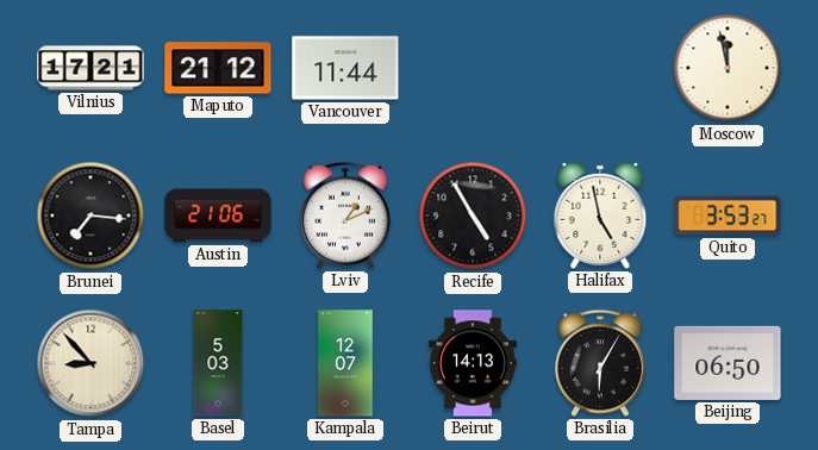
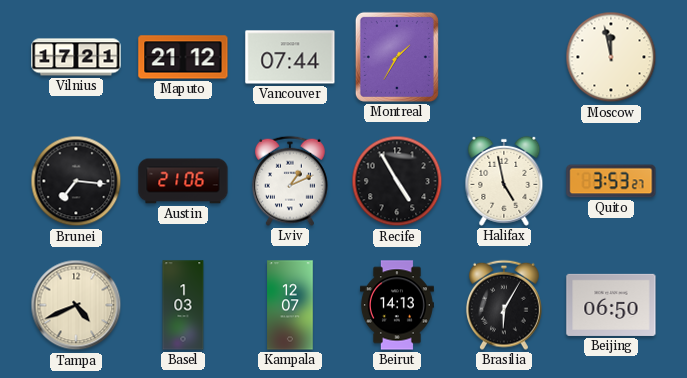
Vancouver: 11:44 -> 07:44 (290, 57)
Montreal: none -> 1:35 (397, 57)
Tampa: 8:53 -> 4:41 (76, 305)
Basel: 5:03 -> 1:03 (183, 305)
